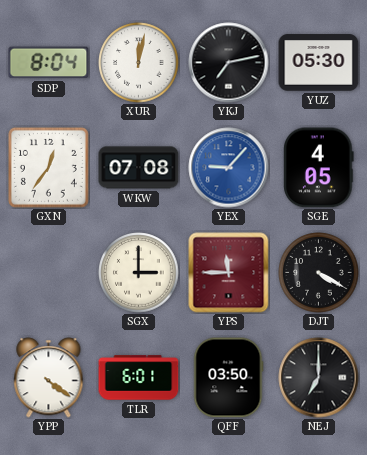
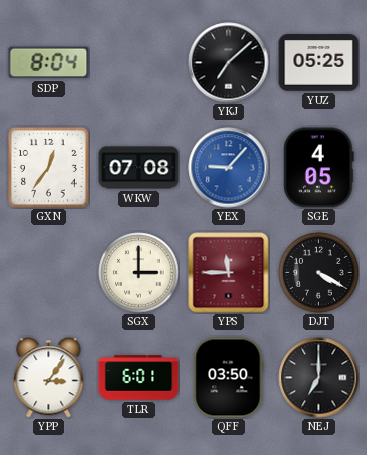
XUR: 12:02 -> none (139, 63)
YKJ: 7:13 -> 7:08 (229, 63)
YUZ: 05:30 -> 05:25 (319, 63)
YPP: 4:21 -> 3:06 (49, 378)
